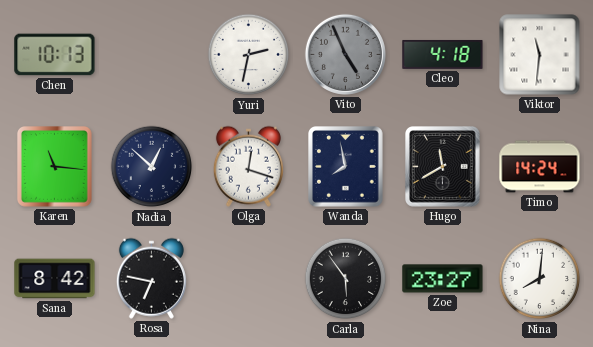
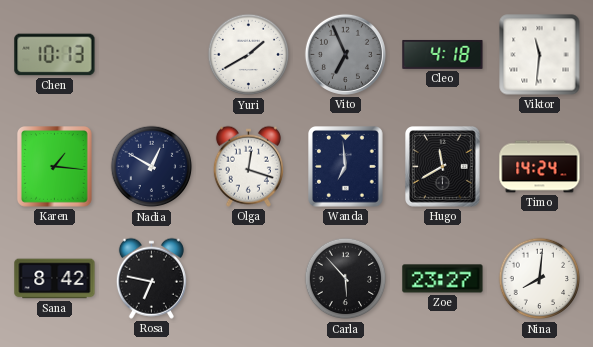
Yuri: 2:32 -> 1:40 (249, 55)
Vito: 4:56 -> 6:56 (345, 54)
Karen: 11:16 -> 1:16 (55, 167)
Nadia: 12:52 -> 12:50 (152, 167)
Wanda: 7:58 -> 6:59 (346, 167)
Carla: 5:54 -> 5:53 (346, 279)
